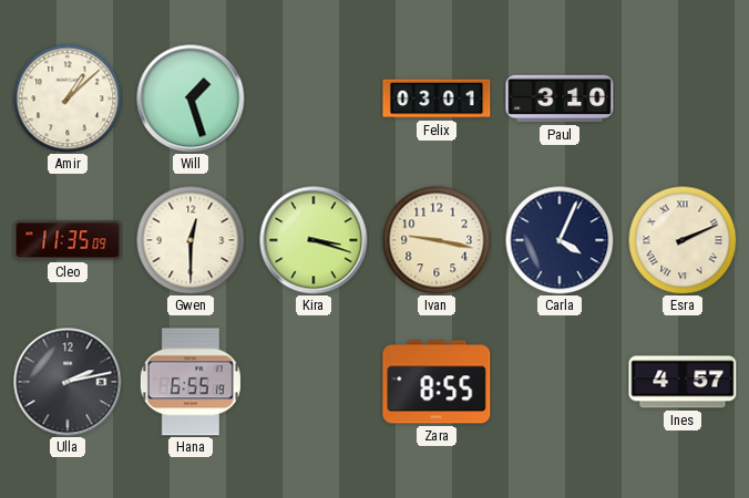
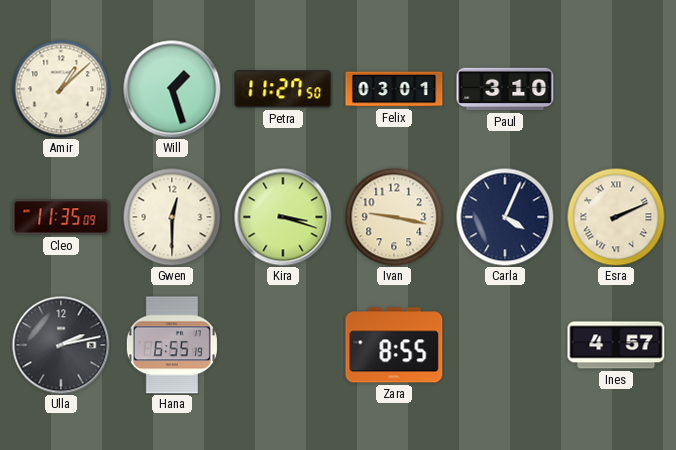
Petra: none -> 11:27 (283, 89)
